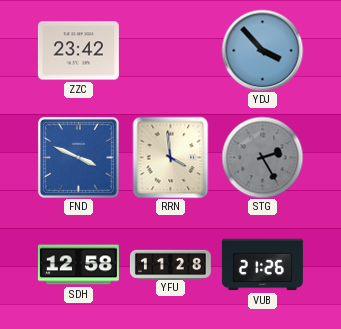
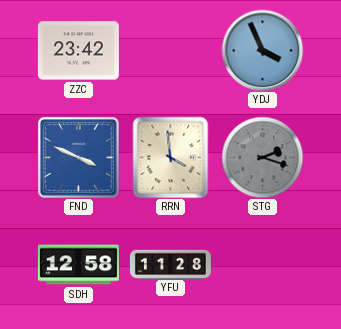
YDJ: 3:53 -> 3:56 (262, 50)
STG: 2:25 -> 2:18 (262, 157)
VUB: 21:26 -> none (262, 265)
